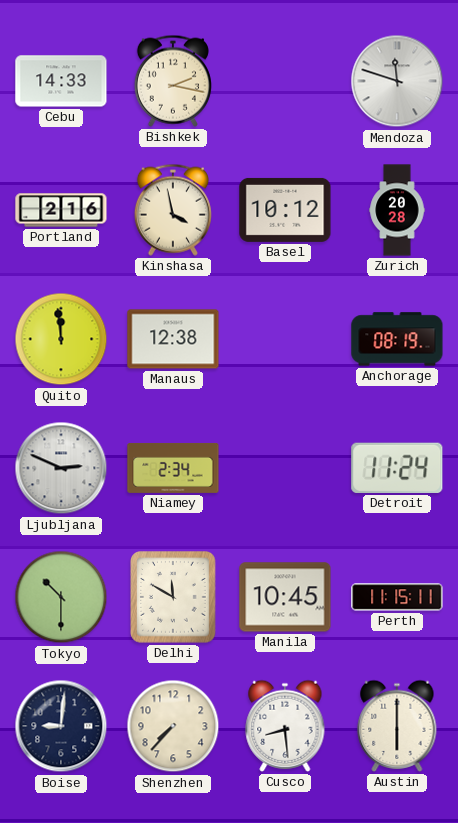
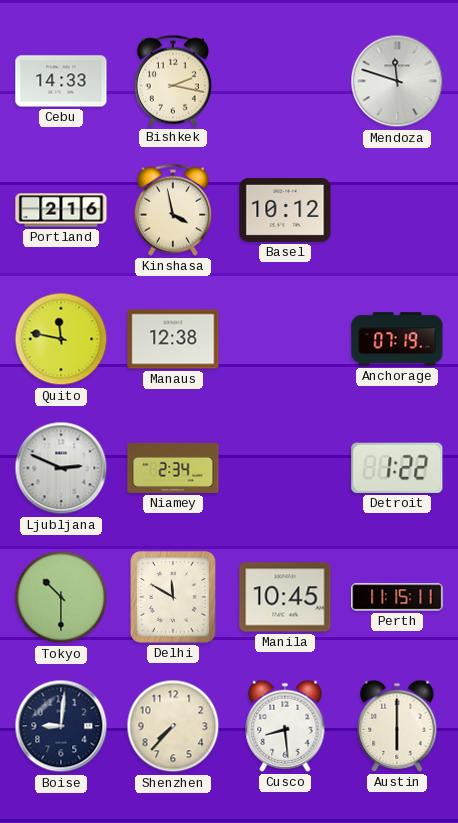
Zurich: 20:28 -> none (397, 210)
Quito: 11:59 -> 11:47 (61, 339)
Anchorage: 08:19 -> 07:19 (397, 339)
Detroit: 11:24 -> 1:22 (397, 468)
